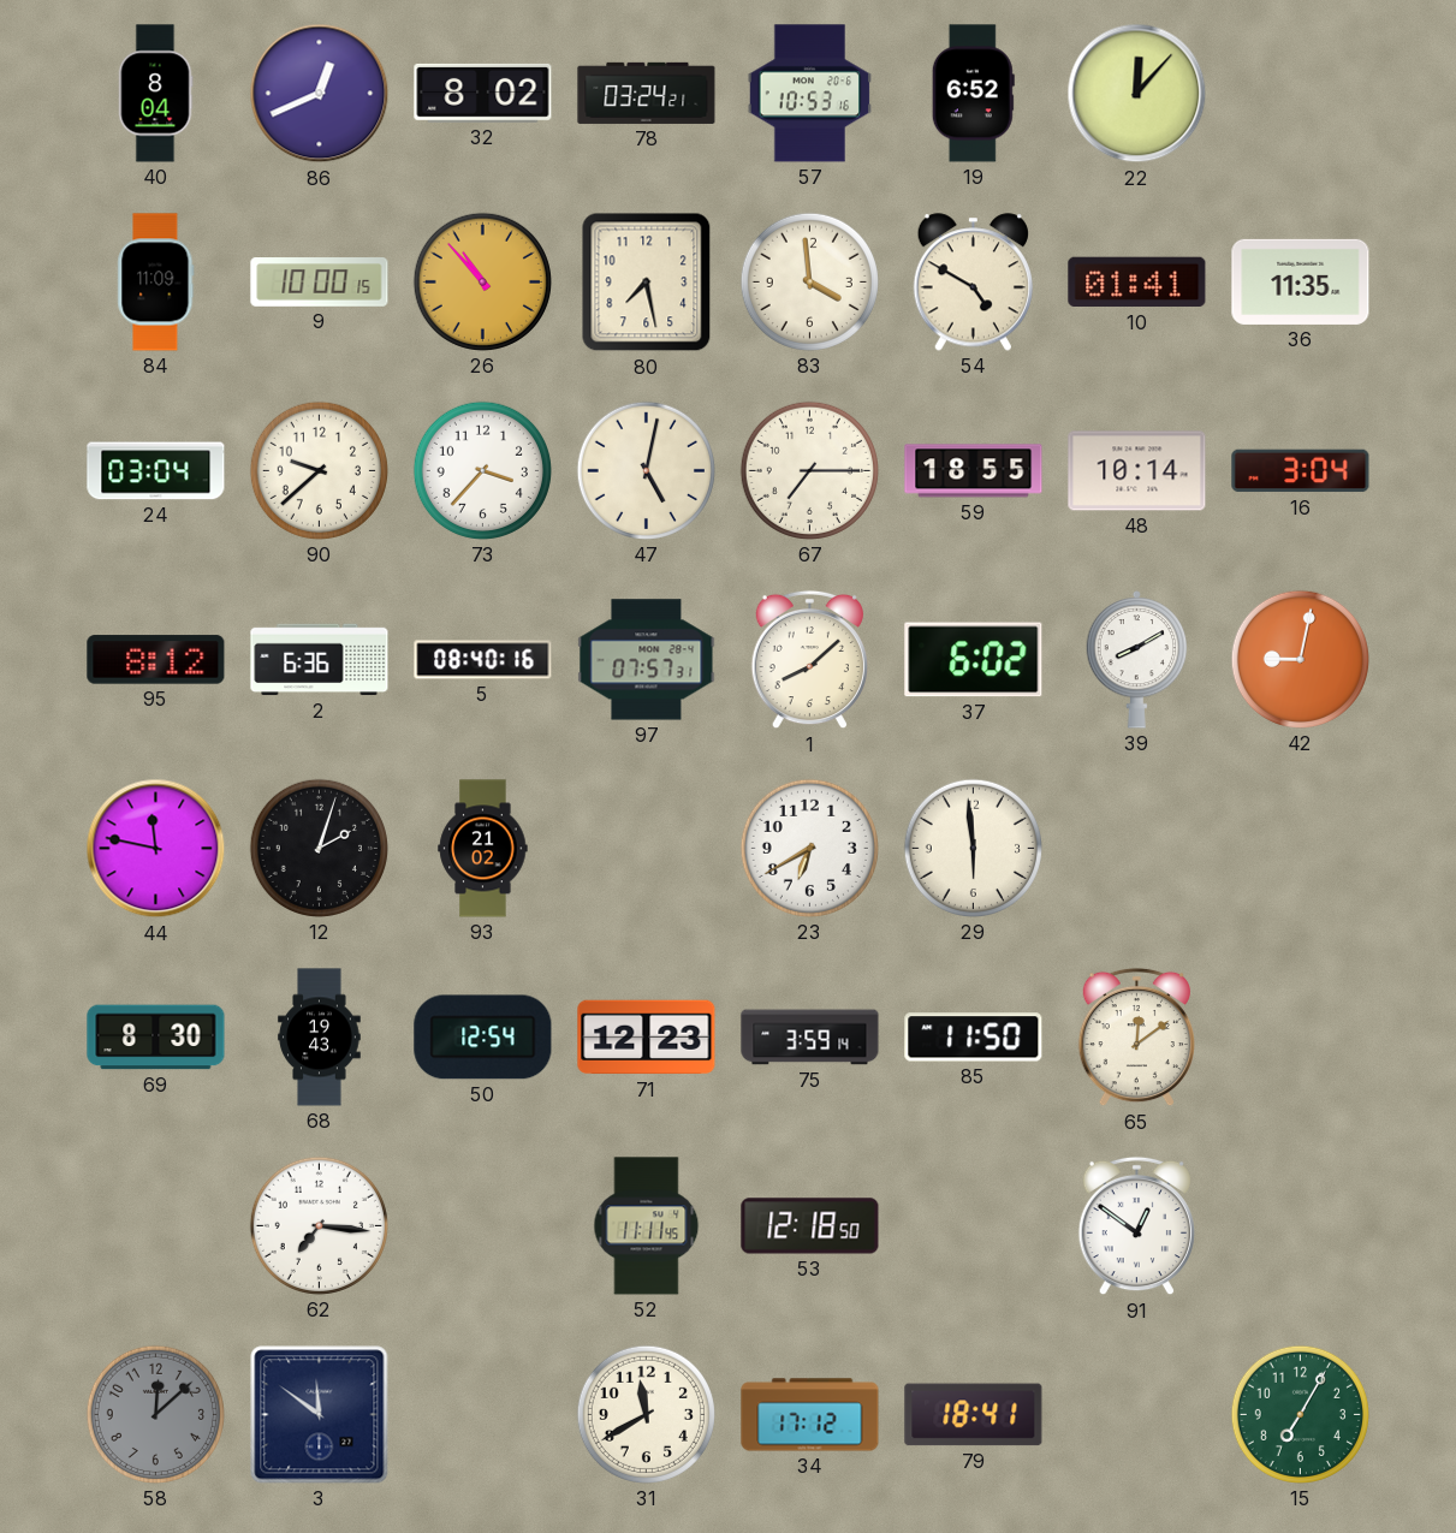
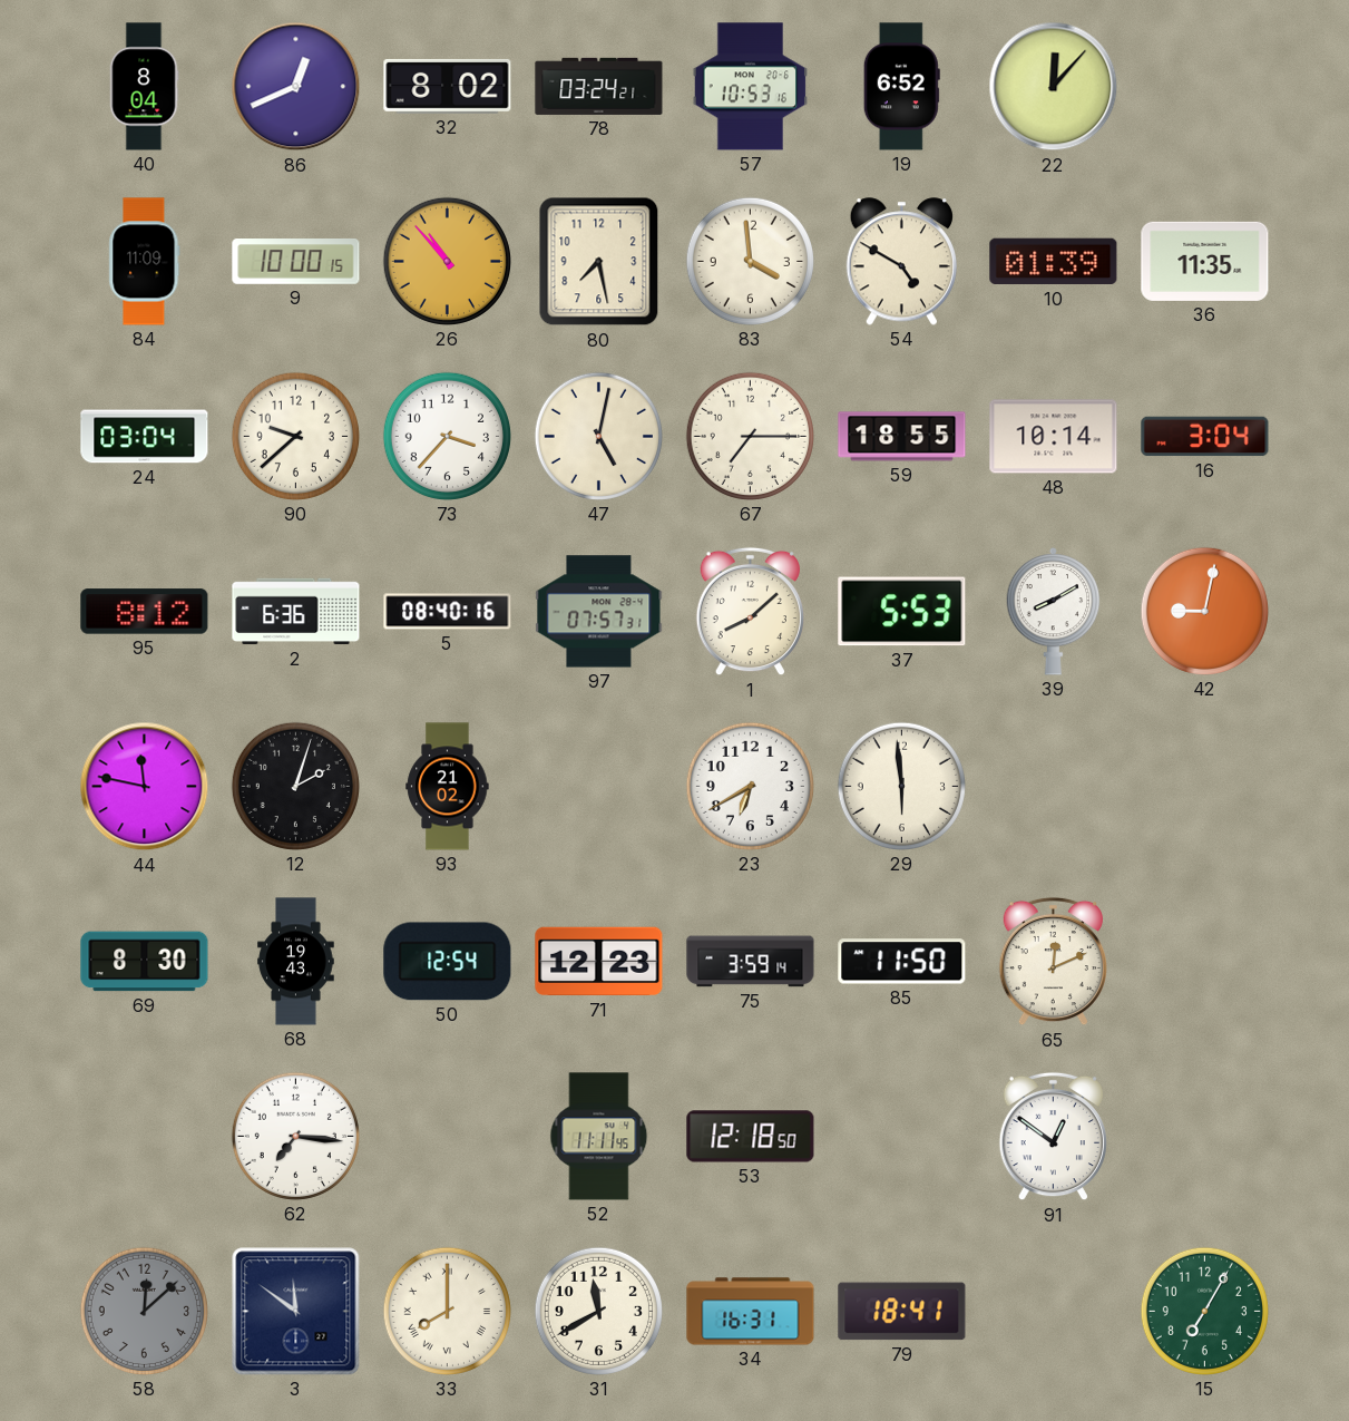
10: 01:41 -> 01:39 (1054, 262)
37: 6:02 -> 5:53 (902, 612)
65: 12:09 -> 12:11 (1053, 962)
33: none -> 8:00 (447, 1311)
34: 17:12 -> 16:31 (751, 1312)
